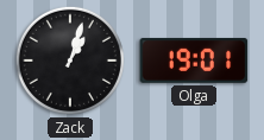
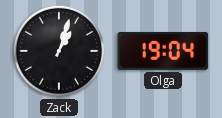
Olga: 19:01 -> 19:04 (163, 51)
